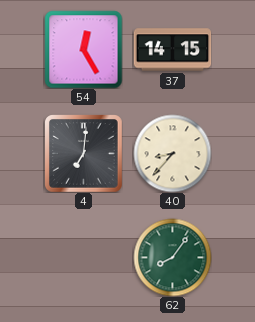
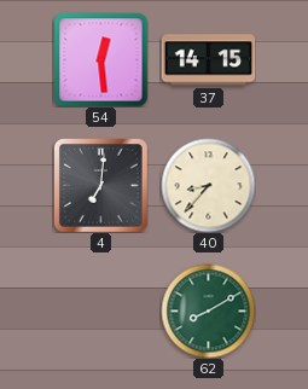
54: 12:25 -> 12:29 (100, 59)
62: 8:06 -> 8:10 (208, 310)
